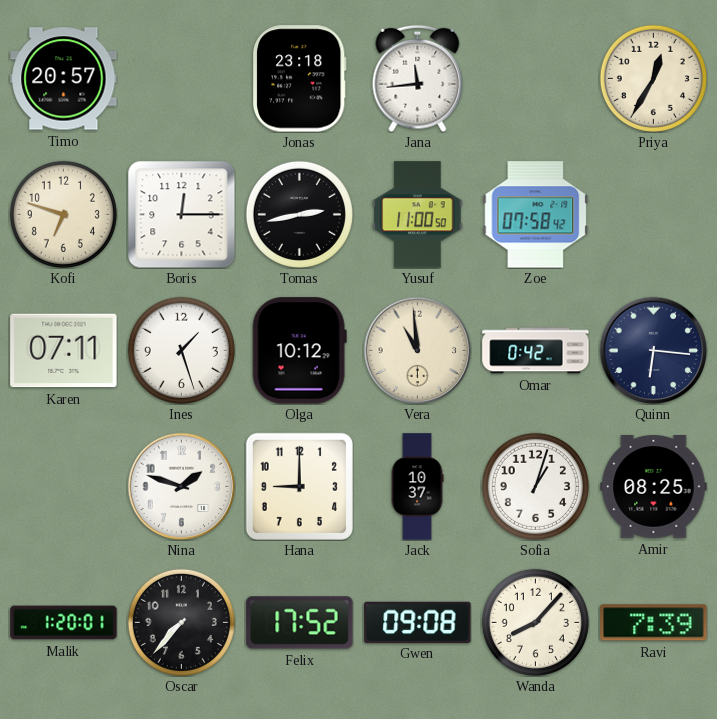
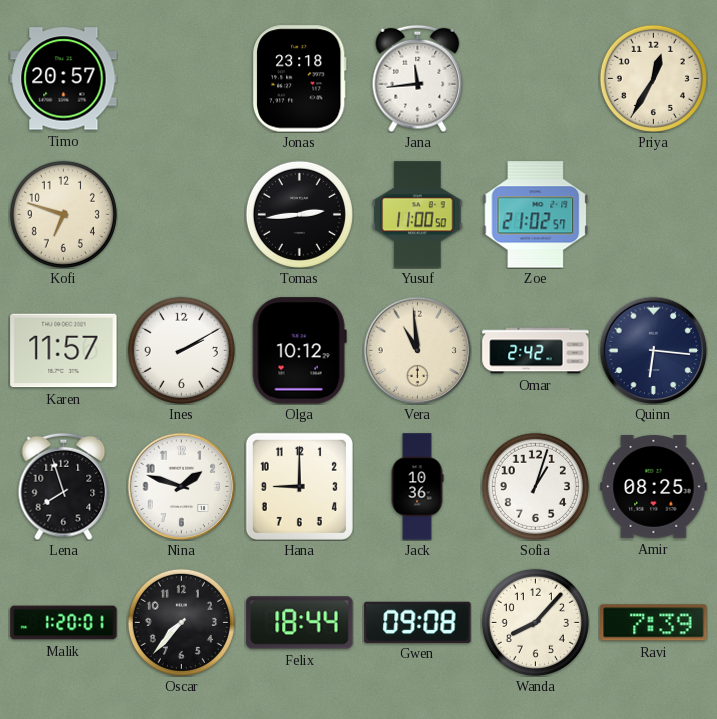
Boris: 12:15 -> none (181, 214)
Tomas: 2:43 -> 2:44 (299, 214)
Zoe: 07:58 -> 21:02 (536, 215)
Karen: 07:11 -> 11:57 (64, 351)
Ines: 1:27 -> 2:10 (181, 350)
Omar: 0:42 -> 2:42 (536, 351)
Lena: none -> 7:57 (64, 486)
Jack: 10:37 -> 10:36 (417, 487)
Felix: 17:52 -> 18:44 (300, 623)
